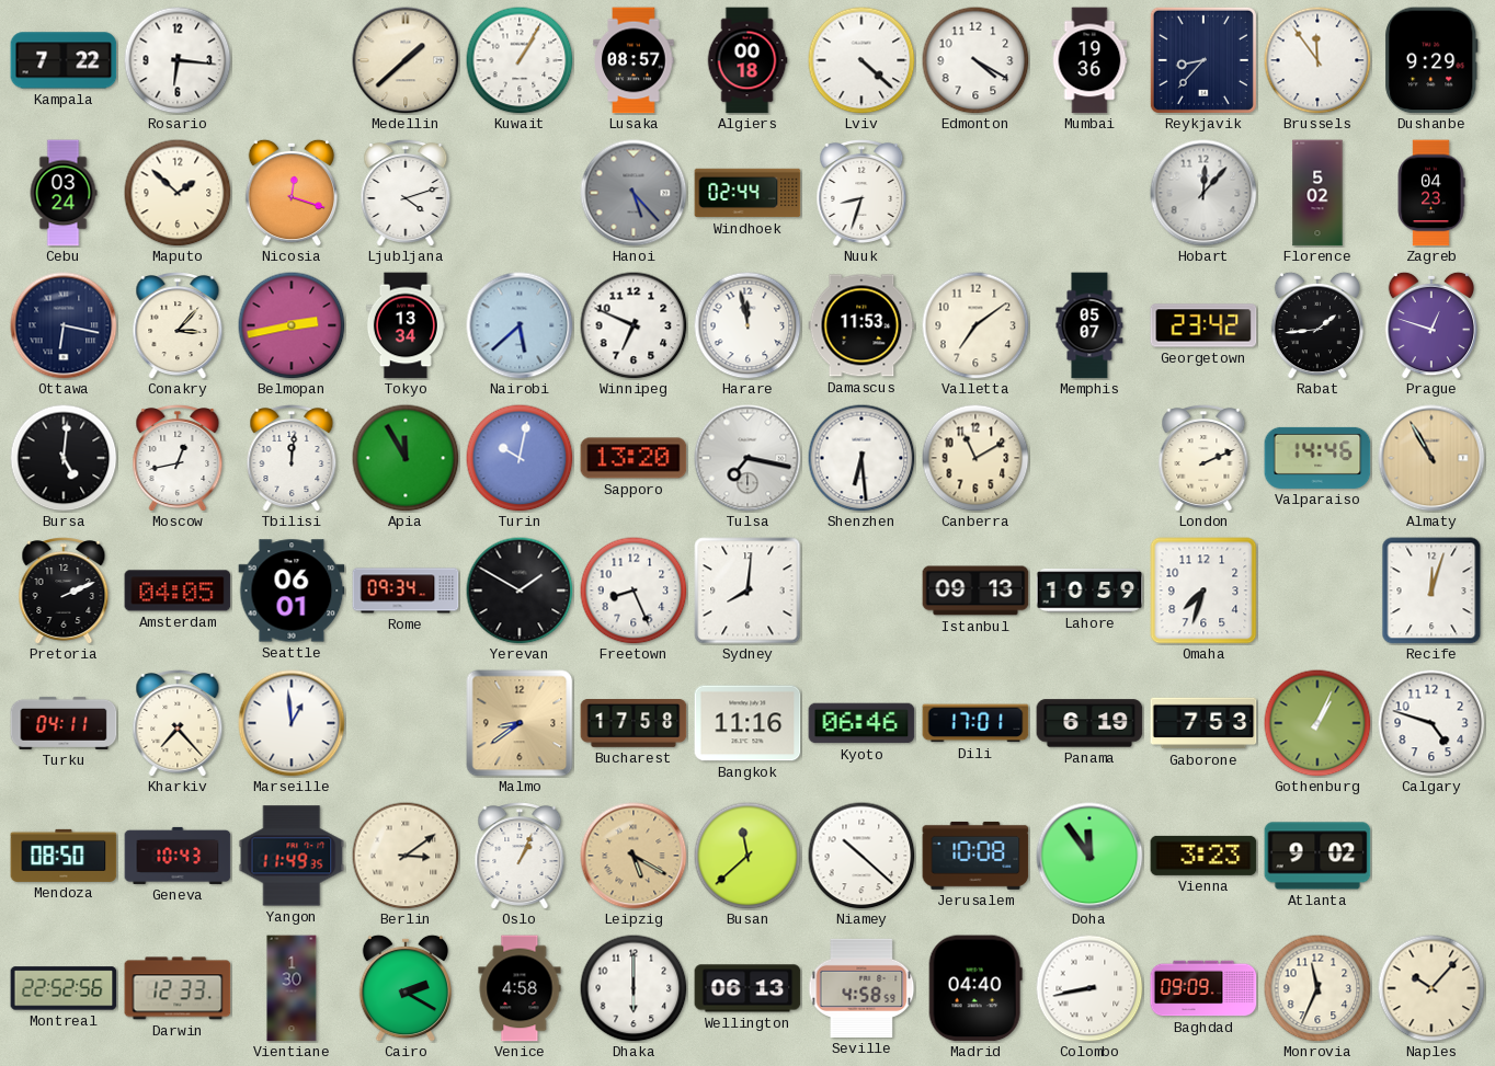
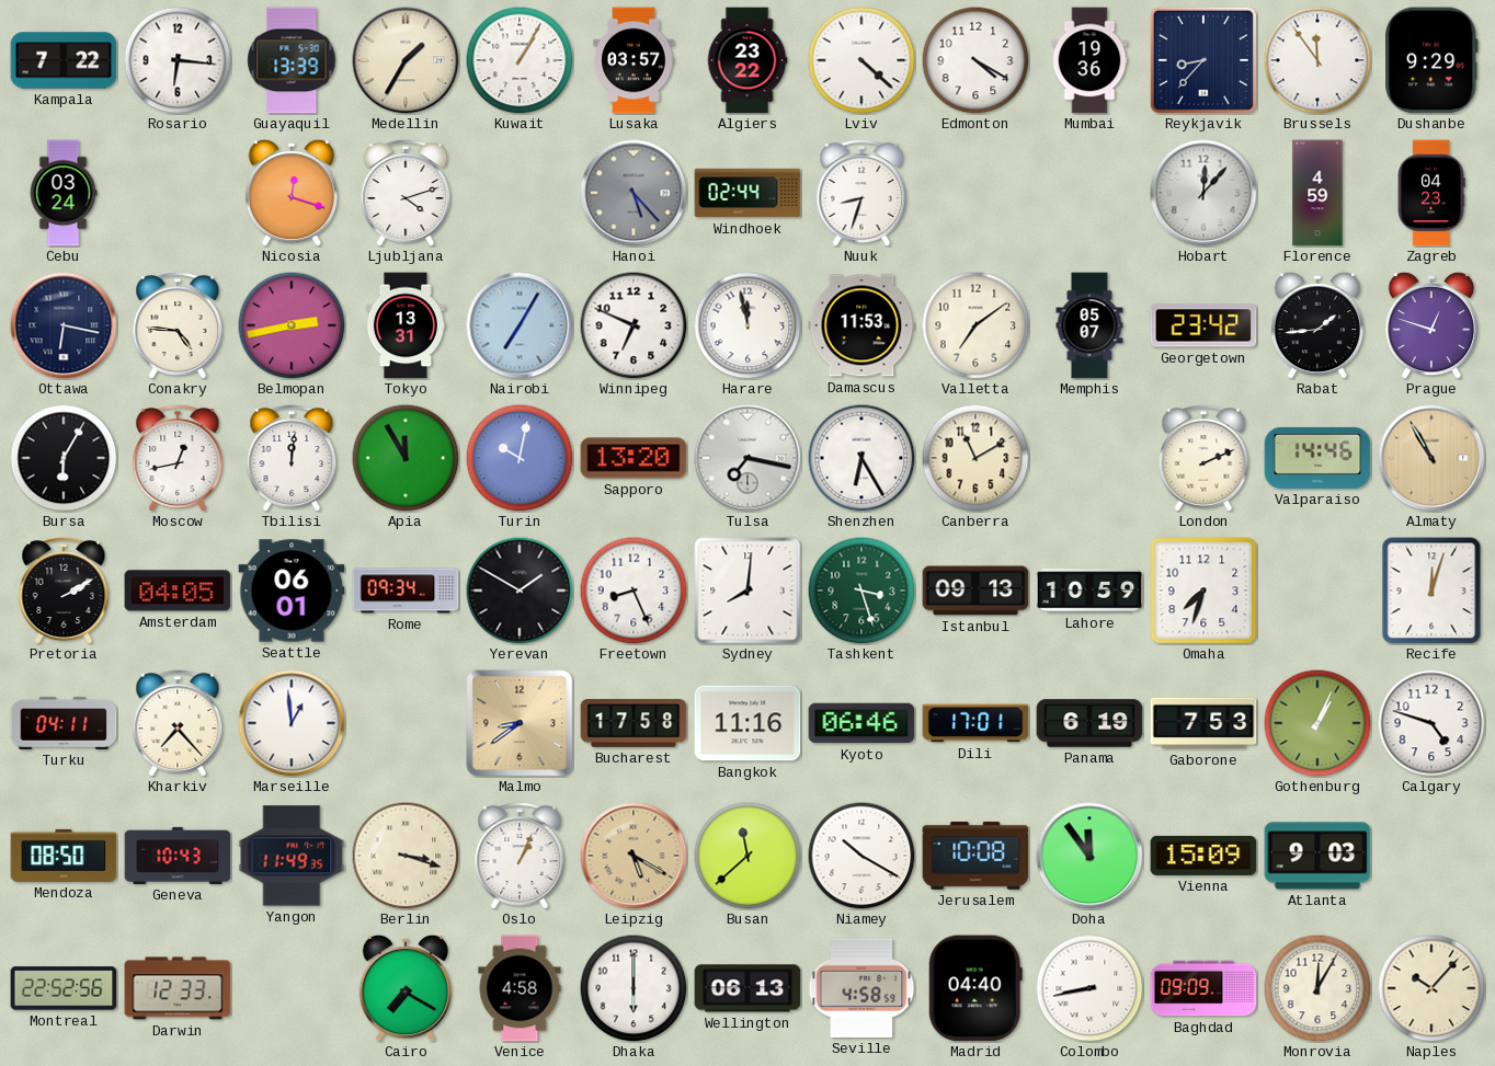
Guayaquil: none -> 13:39 (292, 60)
Medellin: 1:38 -> 1:35 (406, 60)
Lusaka: 08:57 -> 03:57 (634, 60)
Algiers: 00:18 -> 23:22 (747, 60)
Maputo: 1:52 -> none (178, 193)
Florence: 5:02 -> 4:59 (1317, 193)
Conakry: 3:07 -> 4:46 (178, 326)
Tokyo: 13:34 -> 13:31 (406, 325)
Nairobi: 5:38 -> 7:05 (520, 325)
Bursa: 5:01 -> 6:05 (64, 458)
Shenzhen: 6:29 -> 6:25 (861, 458)
Pretoria: 2:11 -> 2:10 (64, 592)
Tashkent: none -> 3:27 (861, 591)
Berlin: 3:09 -> 3:18 (406, 856)
Niamey: 10:22 -> 10:20 (861, 856)
Vienna: 3:23 -> 15:09 (1203, 856)
Atlanta: 9:02 -> 9:03 (1317, 856)
Vientiane: 1:30 -> none (292, 988)
Cairo: 2:20 -> 7:20 (404, 988)
Monrovia: 11:34 -> 12:05 (1317, 988)
